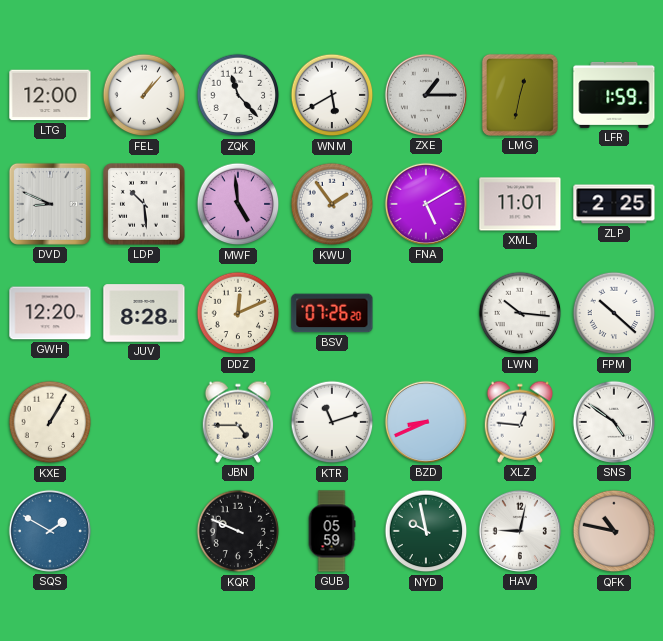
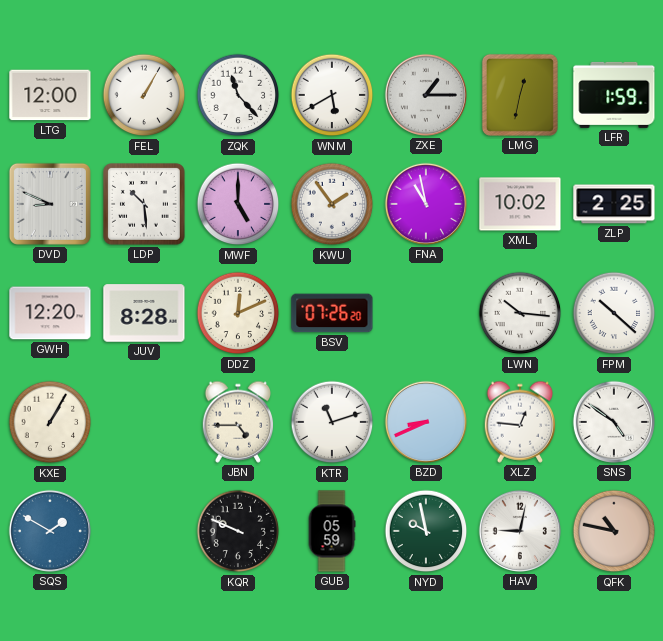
FEL: 1:07 -> 1:05 (144, 95)
MWF: 4:59 -> 5:00 (238, 204)
FNA: 5:10 -> 10:58 (426, 204)
XML: 11:01 -> 10:02 (520, 204)
